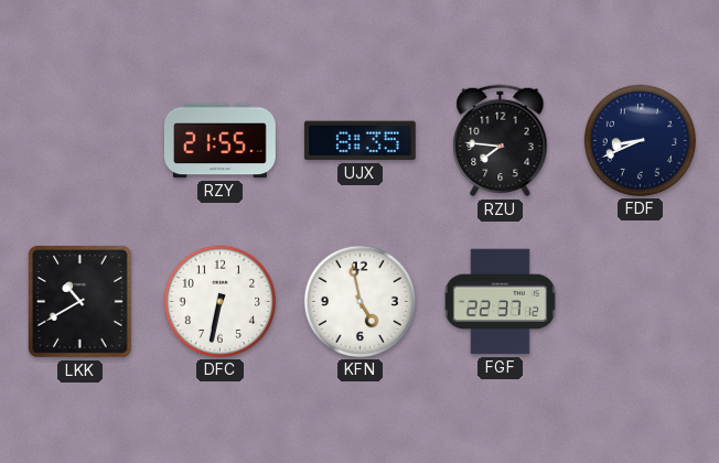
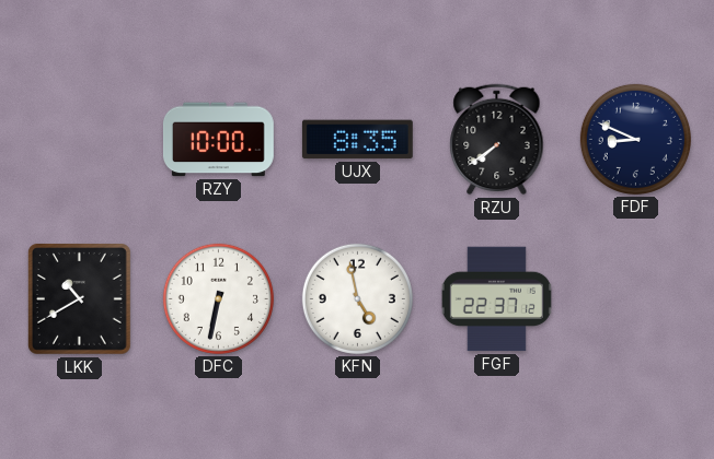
RZY: 21:55 -> 10:00 (218, 140)
RZU: 7:46 -> 7:39 (497, 140)
FDF: 8:41 -> 8:49 (635, 139)
